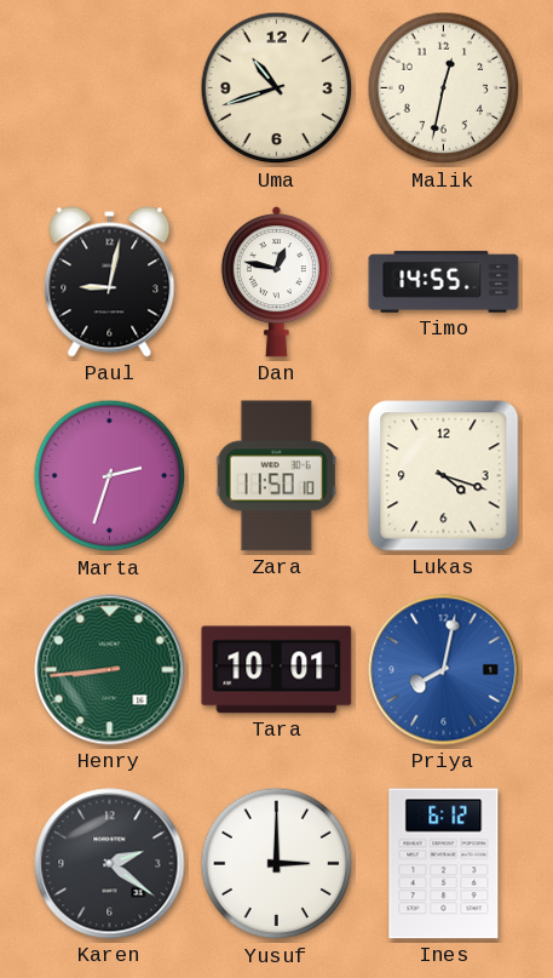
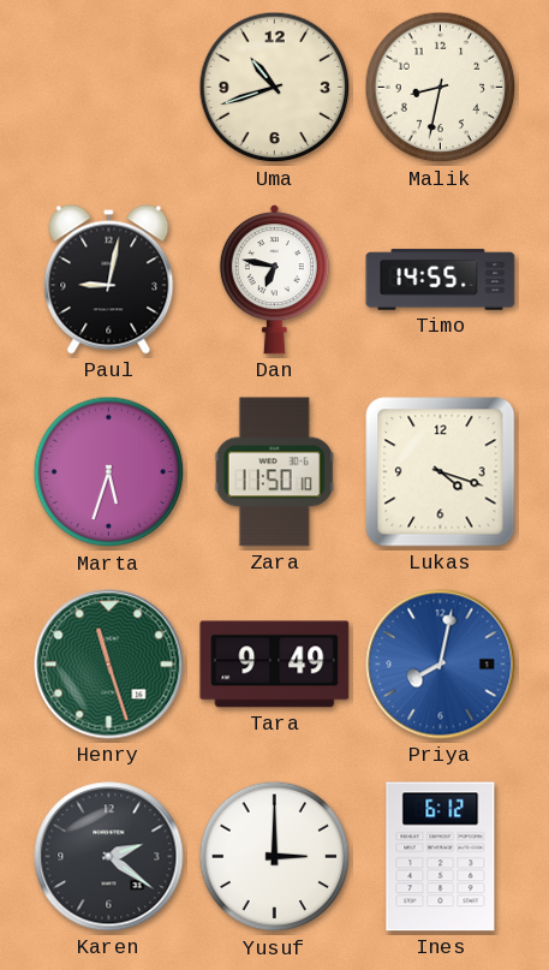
Malik: 12:32 -> 8:32 (441, 88)
Dan: 12:47 -> 6:47 (274, 280)
Marta: 2:33 -> 5:33 (109, 472)
Henry: 8:44 -> 11:27 (109, 665)
Tara: 10:01 -> 9:49 (275, 665)
